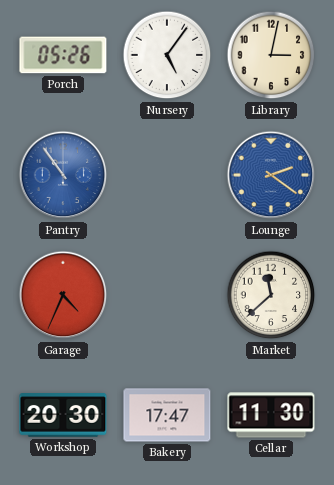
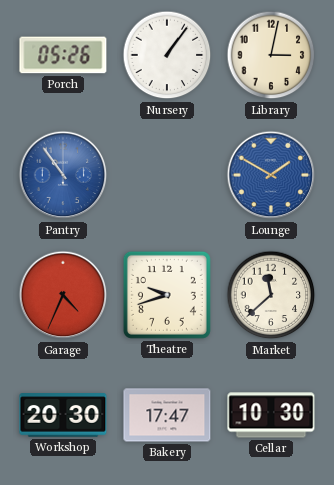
Nursery: 5:06 -> 1:06 (167, 55)
Lounge: 2:21 -> 1:50 (271, 175)
Theatre: none -> 9:42 (167, 295)
Cellar: 11:30 -> 10:30 (271, 415)
